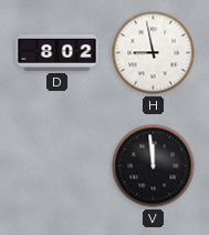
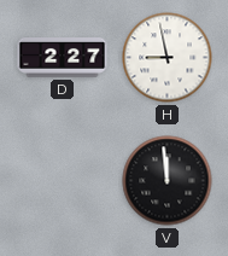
D: 8:02 -> 2:27 (63, 58)
